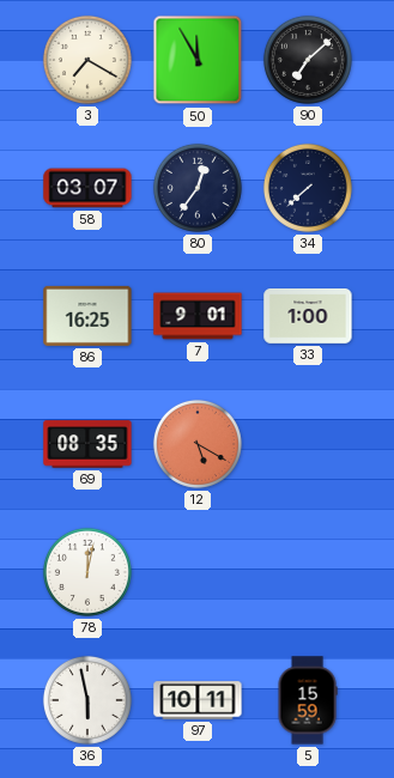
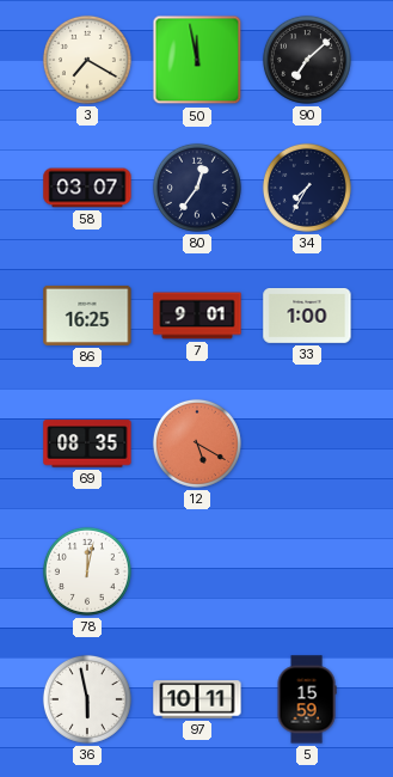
50: 11:55 -> 11:58 (197, 60)
34: 7:38 -> 7:35 (307, 188)
